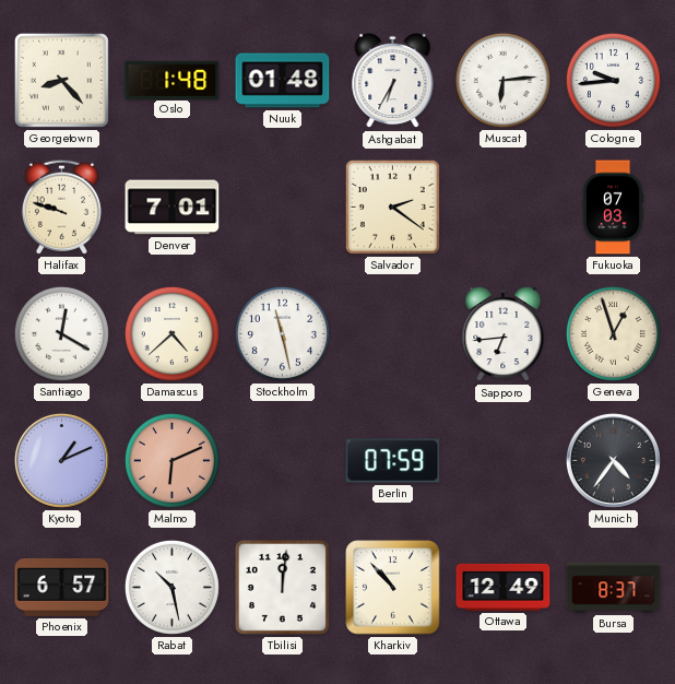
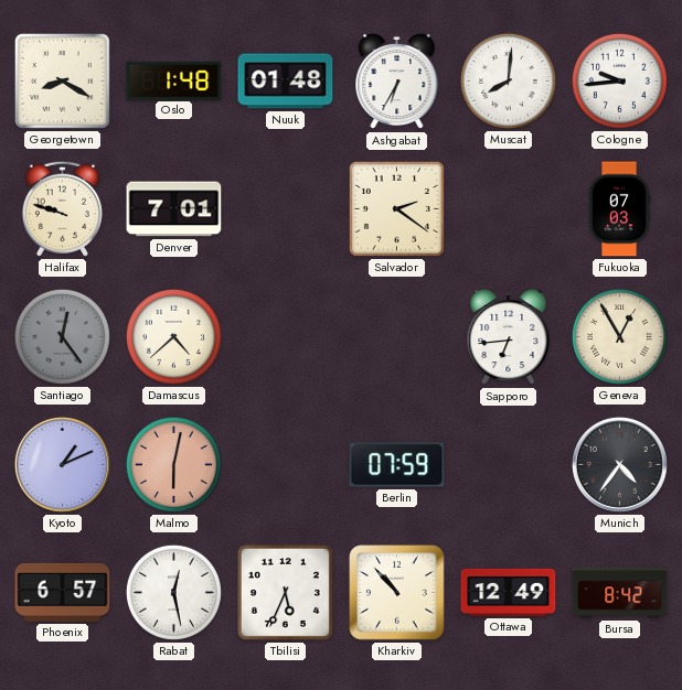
Georgetown: 8:23 -> 8:20 (62, 80)
Muscat: 6:14 -> 8:01 (508, 80)
Santiago: 12:20 -> 12:24 (62, 336)
Santiago dial: white -> grey (62, 336)
Stockholm: 11:28 -> none (282, 333)
Geneva: 12:57 -> 12:55 (619, 336)
Malmo: 6:11 -> 6:02 (173, 464)
Rabat: 10:28 -> 12:28 (173, 592)
Tbilisi: 12:01 -> 5:34 (285, 592)
Bursa: 8:37 -> 8:42 (620, 593)
